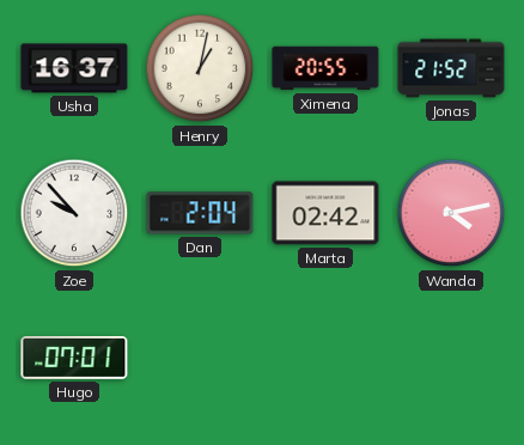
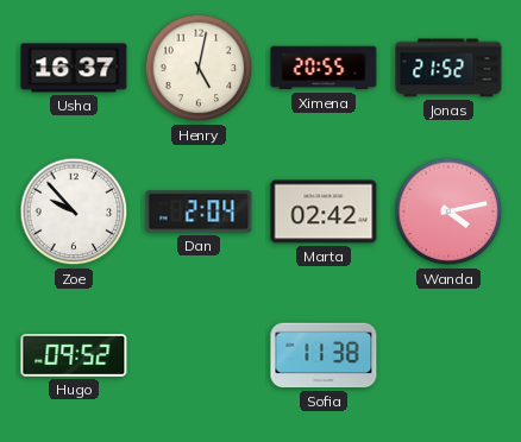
Henry: 1:02 -> 5:02 (199, 68)
Hugo: 07:01 -> 09:52 (74, 356)
Sofia: none -> 11:38 (324, 355)
